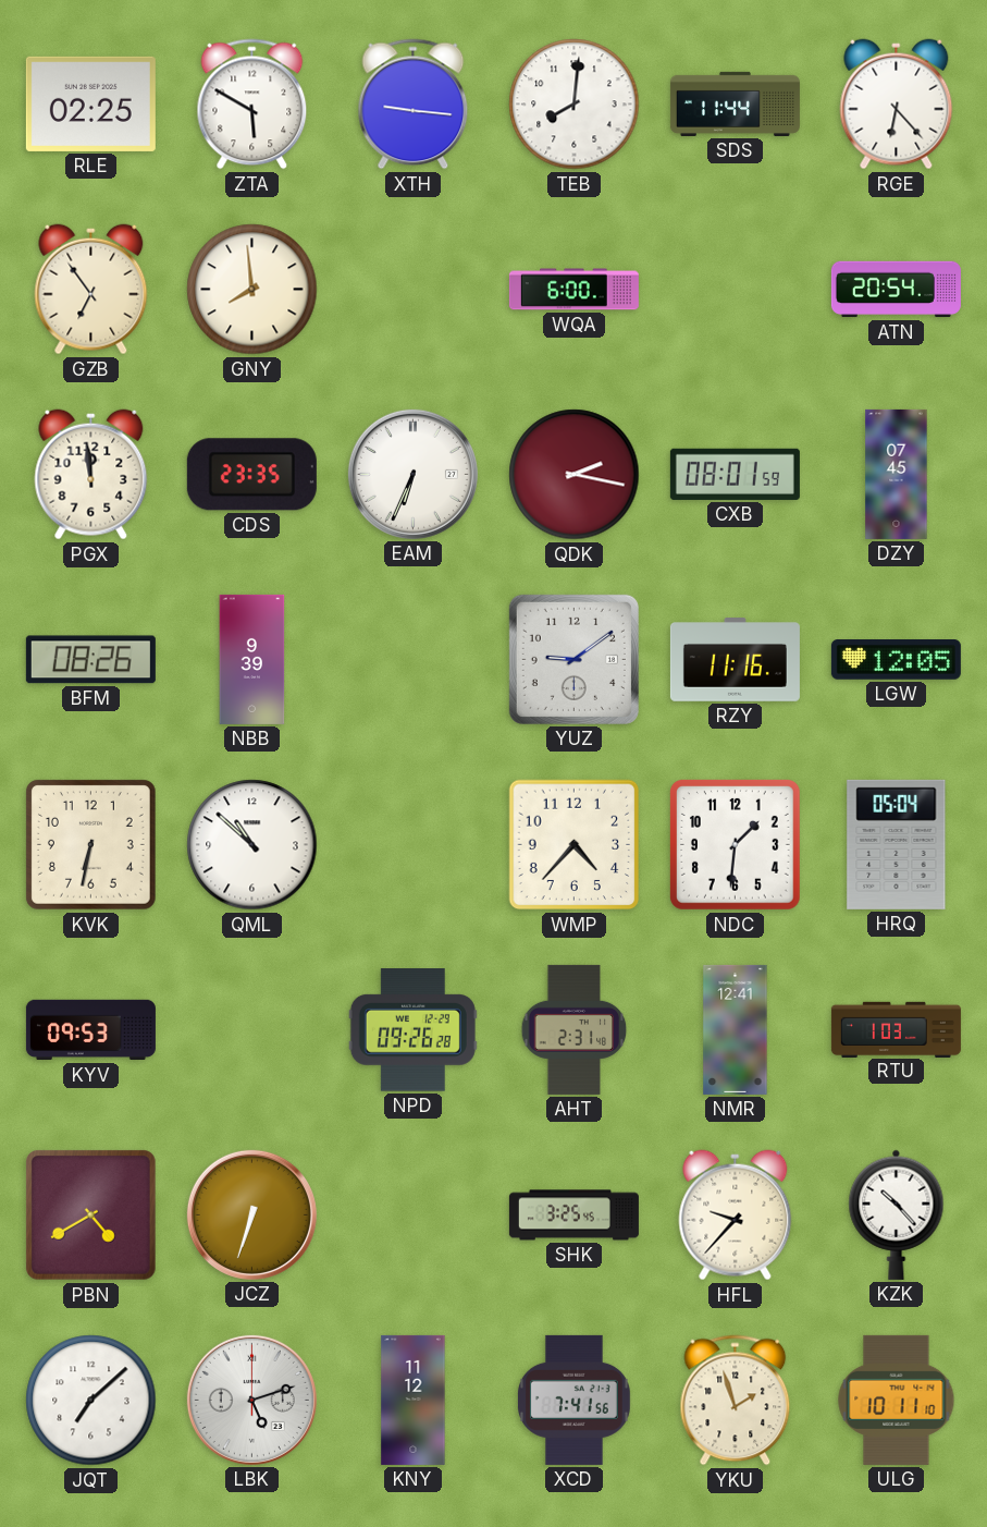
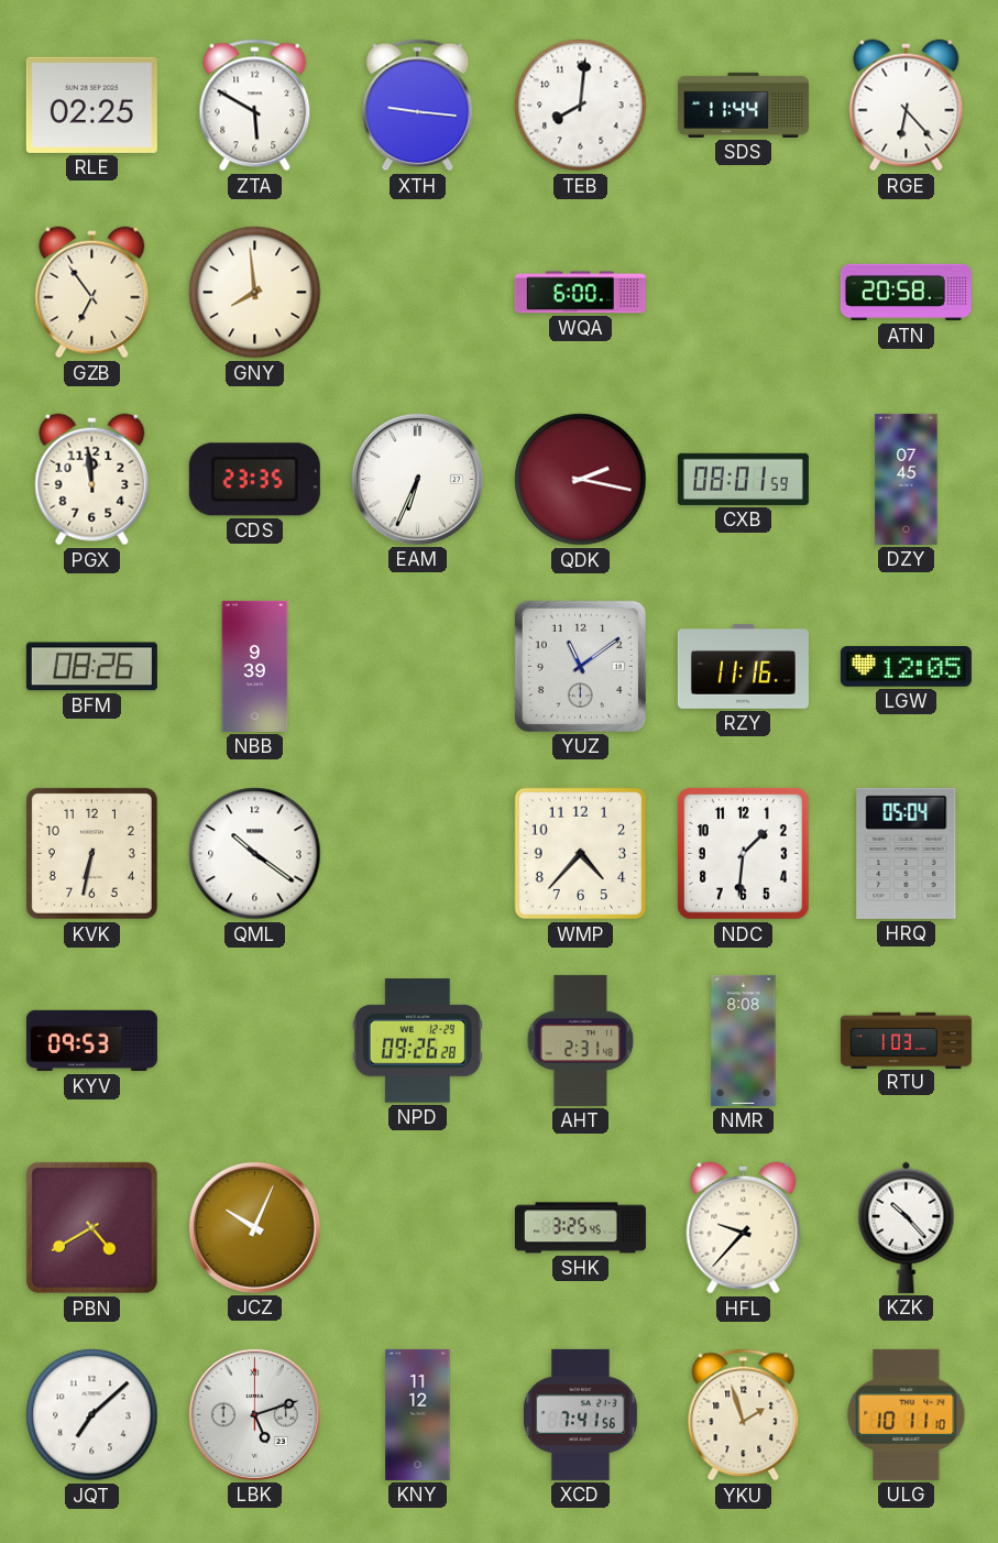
ATN: 20:54 -> 20:58 (906, 293)
YUZ: 9:09 -> 11:09 (580, 666)
QML: 10:52 -> 10:21 (255, 854)
NMR: 12:41 -> 8:08 (744, 1040)
JCZ: 6:33 -> 10:04 (254, 1227)
